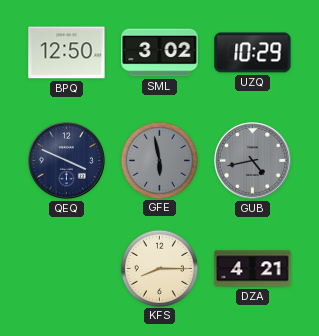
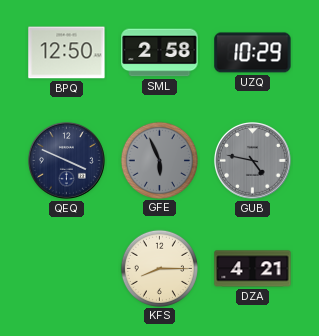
SML: 3:02 -> 2:58 (160, 53)
GFE: 5:58 -> 5:56 (159, 160)
GUB: 4:43 -> 4:47 (253, 161)
